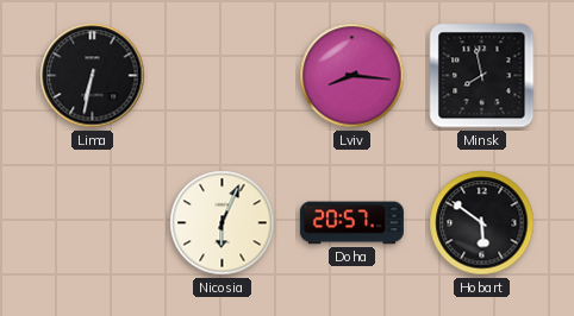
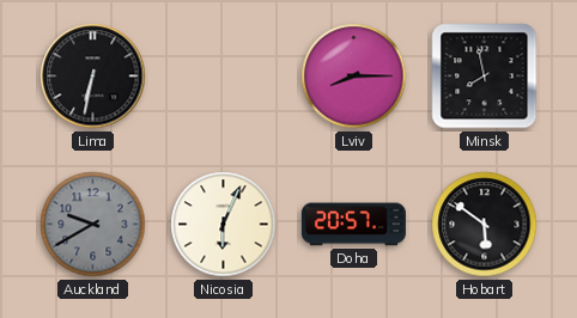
Lviv: 8:16 -> 8:15 (354, 77)
Auckland: none -> 9:40 (93, 225)
